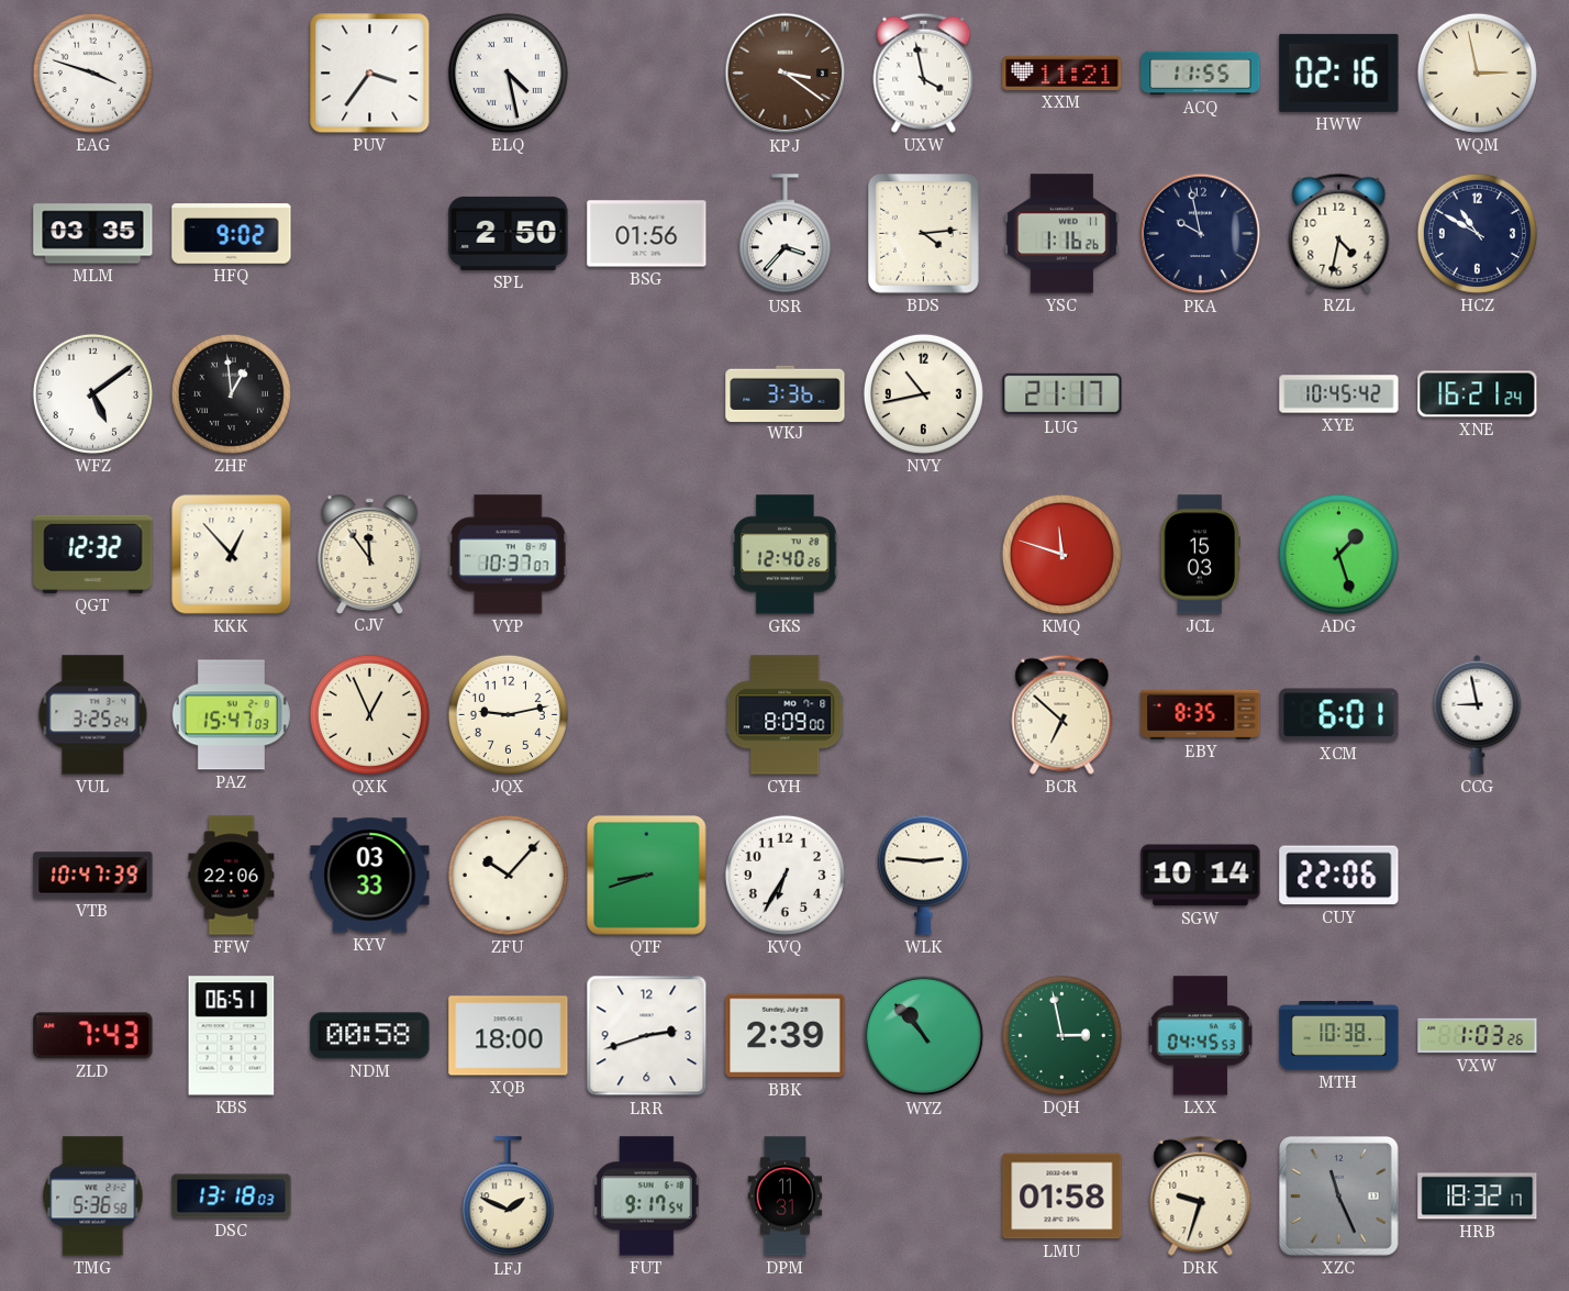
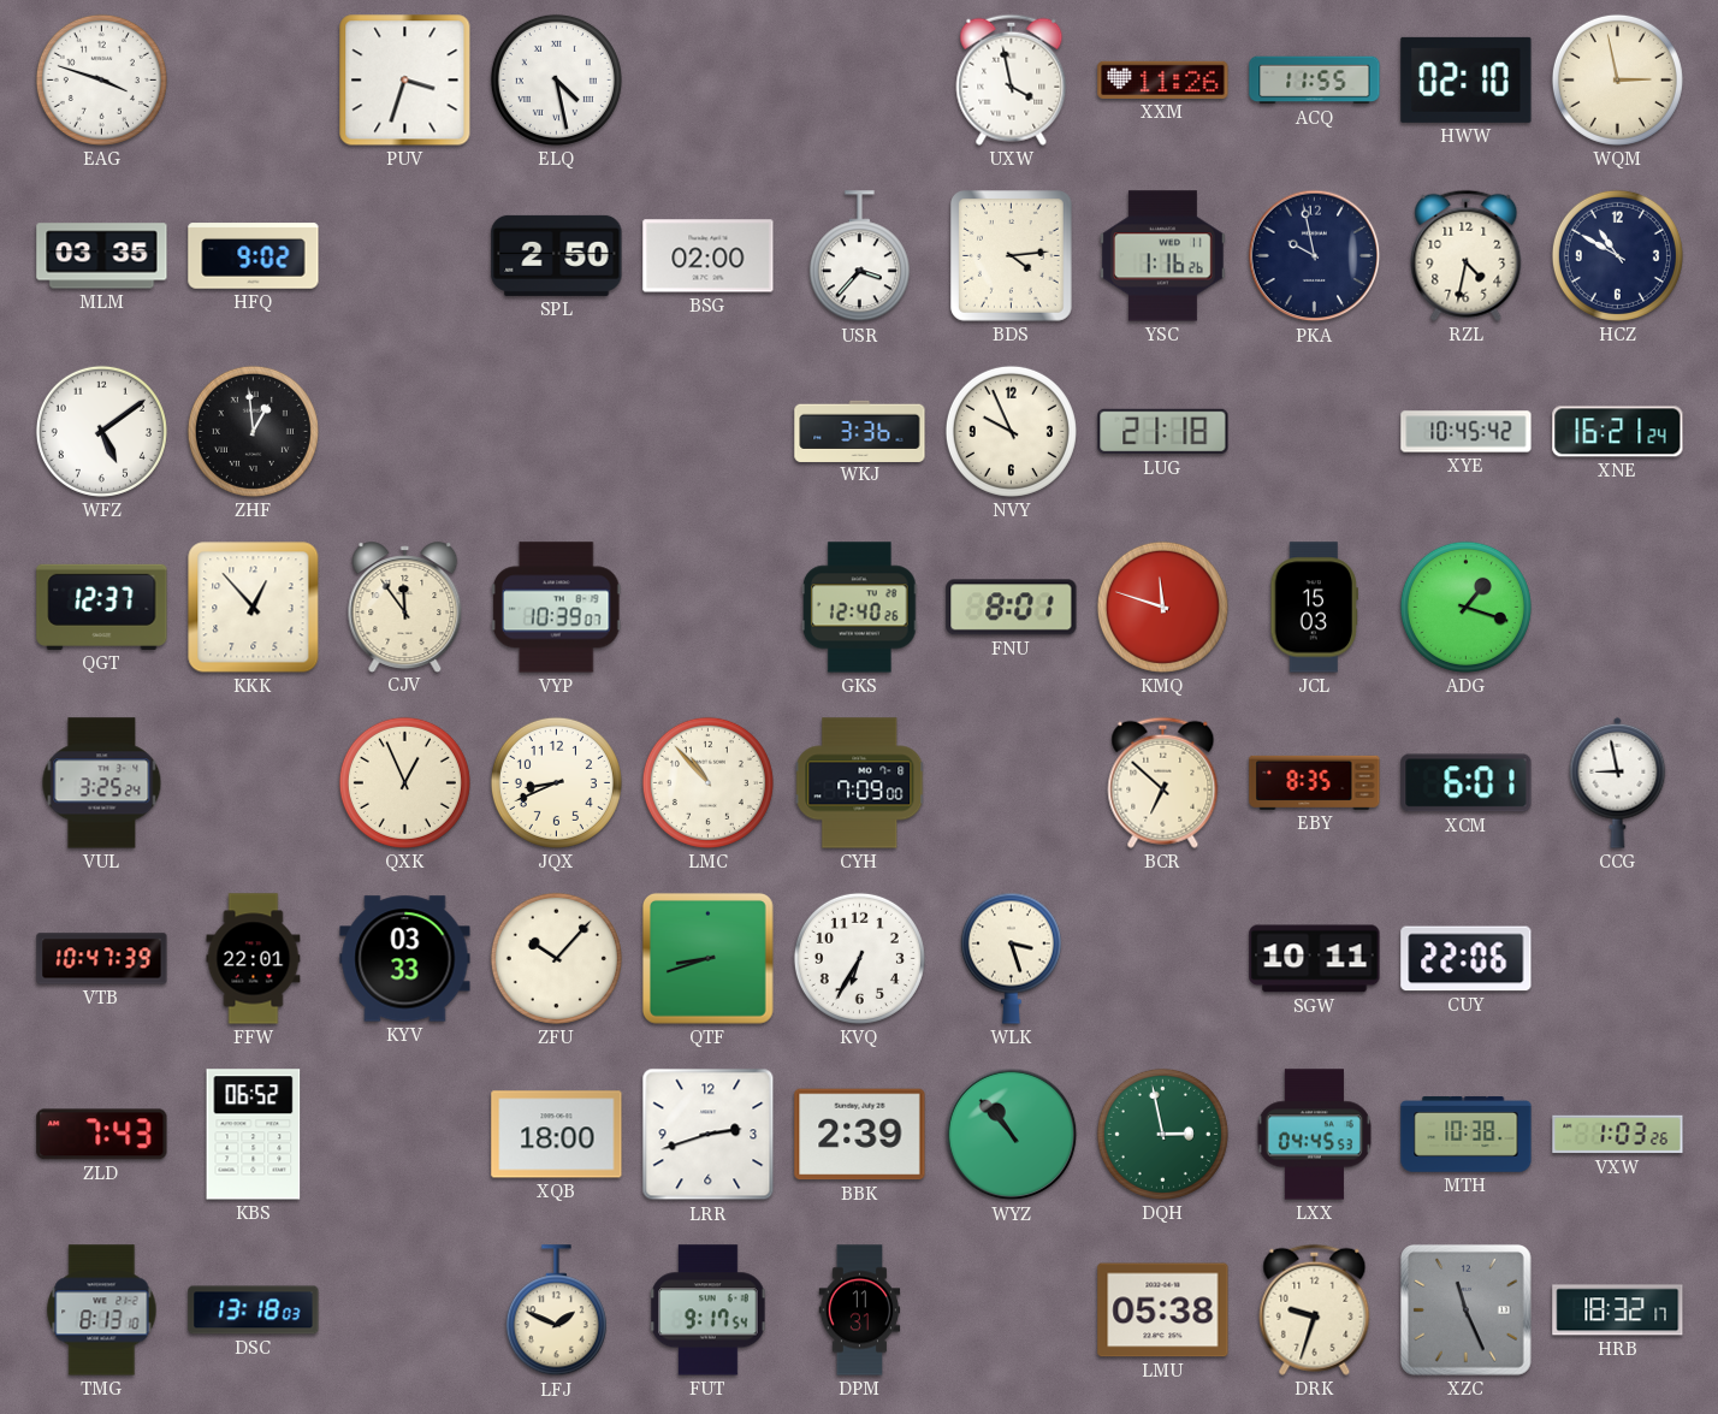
PUV: 3:36 -> 3:33 (405, 81)
KPJ: 3:21 -> none (786, 74)
XXM: 11:21 -> 11:26 (1163, 79)
HWW: 02:16 -> 02:10 (1467, 79)
BSG: 01:56 -> 02:00 (709, 256)
NVY: 10:43 -> 9:56 (1011, 431)
LUG: 21:17 -> 21:18 (1163, 432)
QGT: 12:32 -> 12:37 (102, 607)
VYP: 10:37 -> 10:39 (556, 608)
FNU: none -> 8:01 (1012, 608)
ADG: 1:27 -> 1:18 (1465, 607)
PAZ: 15:47 -> none (231, 715)
JQX: 9:13 -> 8:41 (556, 782)
LMC: none -> 10:53 (707, 782)
CYH: 8:09 -> 7:09 (860, 783)
FFW: 22:06 -> 22:01 (254, 959)
WLK: 2:46 -> 3:27 (1011, 958)
SGW: 10:14 -> 10:11 (1315, 959)
KBS: 06:51 -> 06:52 (254, 1135)
NDM: 00:58 -> none (370, 1036)
TMG: 5:36 -> 8:13 (102, 1311)
LMU: 01:58 -> 05:38 (1163, 1311)
